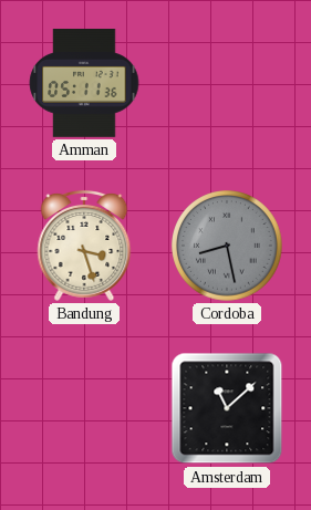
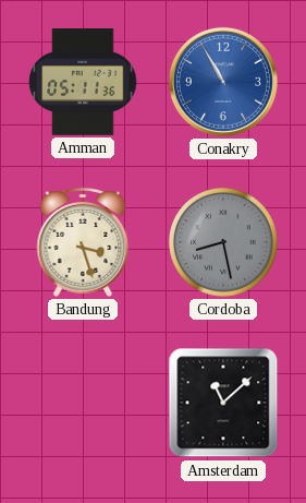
Conakry: none -> 10:55 (223, 82)
